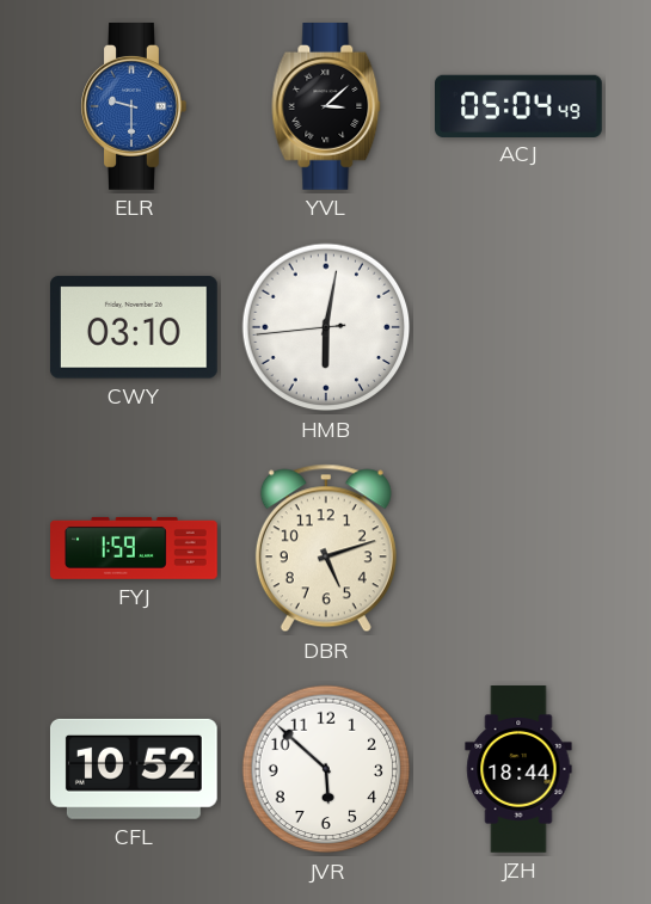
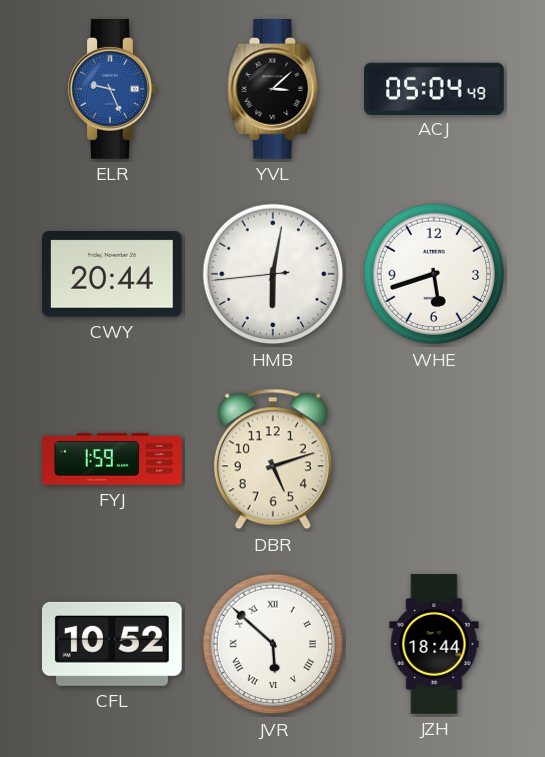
ELR: 9:30 -> 9:26 (112, 90)
CWY: 03:10 -> 20:44 (112, 274)
WHE: none -> 5:42 (434, 274)
JVR numerals: Arabic -> Roman (273, 644)
